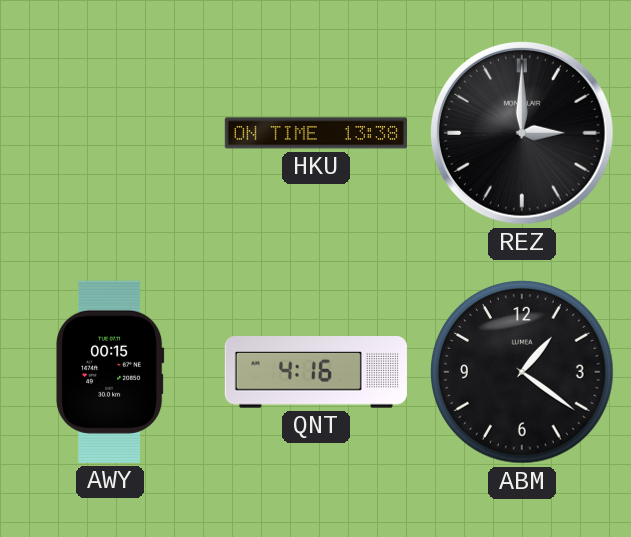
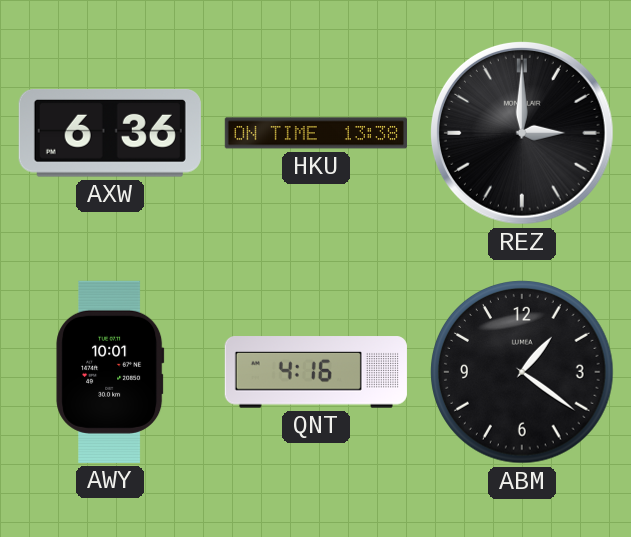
AXW: none -> 6:36 (110, 133)
AWY: 00:15 -> 10:01 (110, 372)
